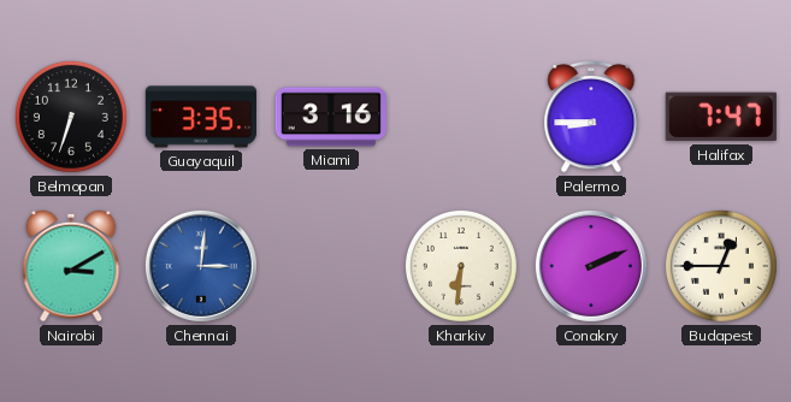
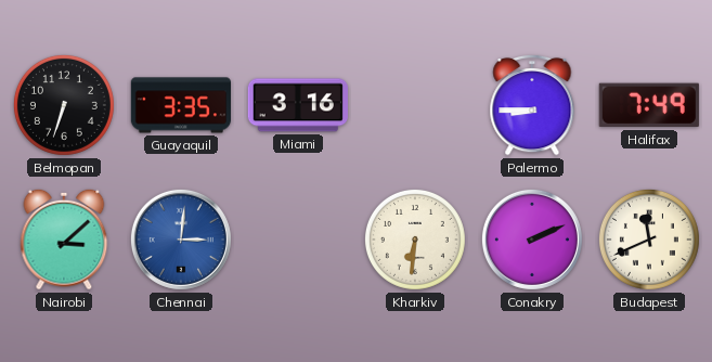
Halifax: 7:47 -> 7:49 (649, 105)
Nairobi: 3:10 -> 3:08 (64, 240)
Budapest: 12:45 -> 11:41 (649, 240)
